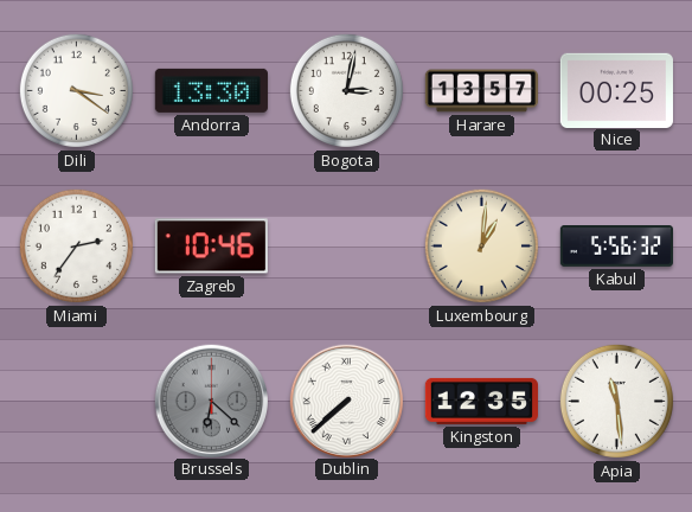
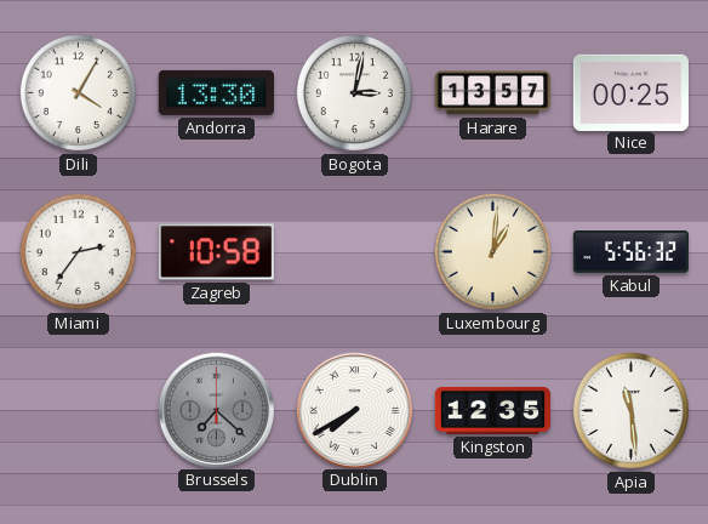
Dili: 3:21 -> 4:05 (78, 92)
Zagreb: 10:46 -> 10:58 (216, 252)
Brussels: 6:22 -> 7:22 (216, 410)
Dublin: 7:38 -> 7:40 (354, 410)
